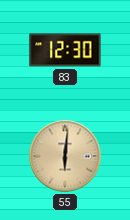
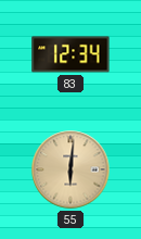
83: 12:30 -> 12:34 (70, 54)
